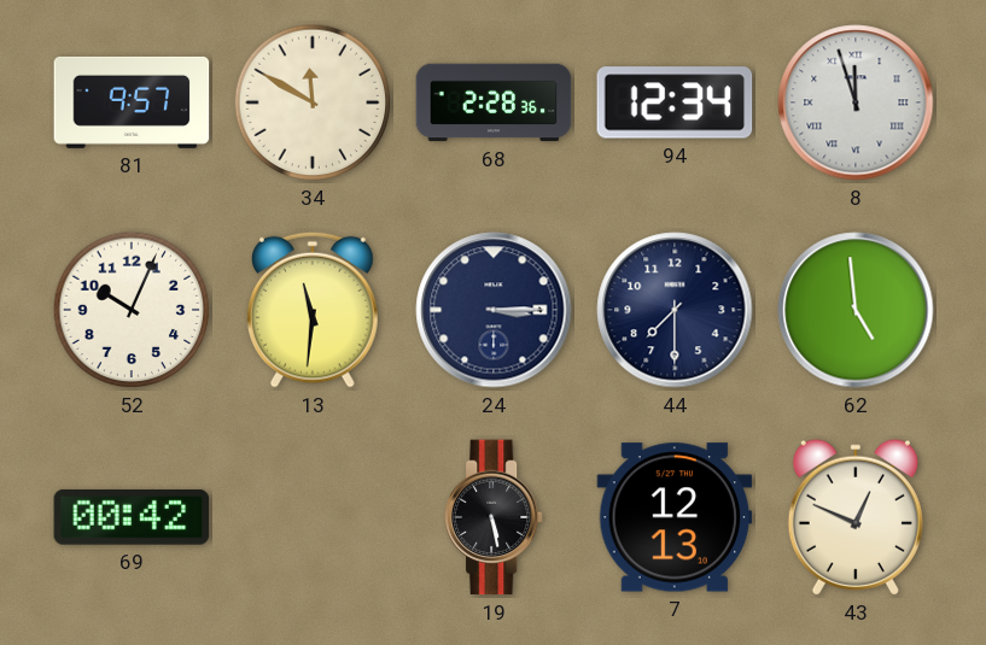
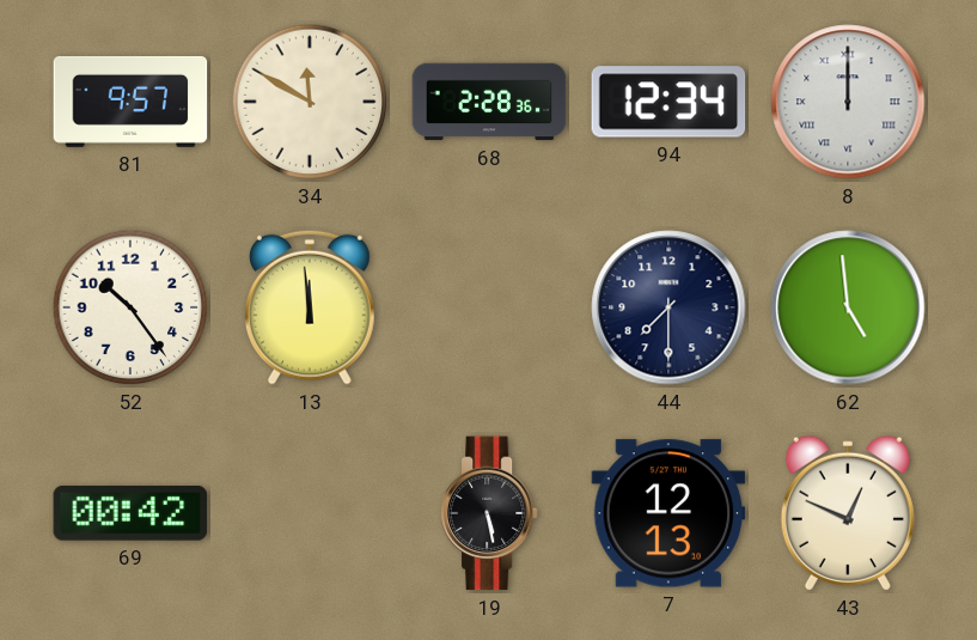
8: 11:57 -> 12:00 (848, 102)
52: 10:04 -> 10:24 (130, 307)
13: 11:31 -> 11:59 (310, 307)
24: 3:15 -> none (494, 310)
